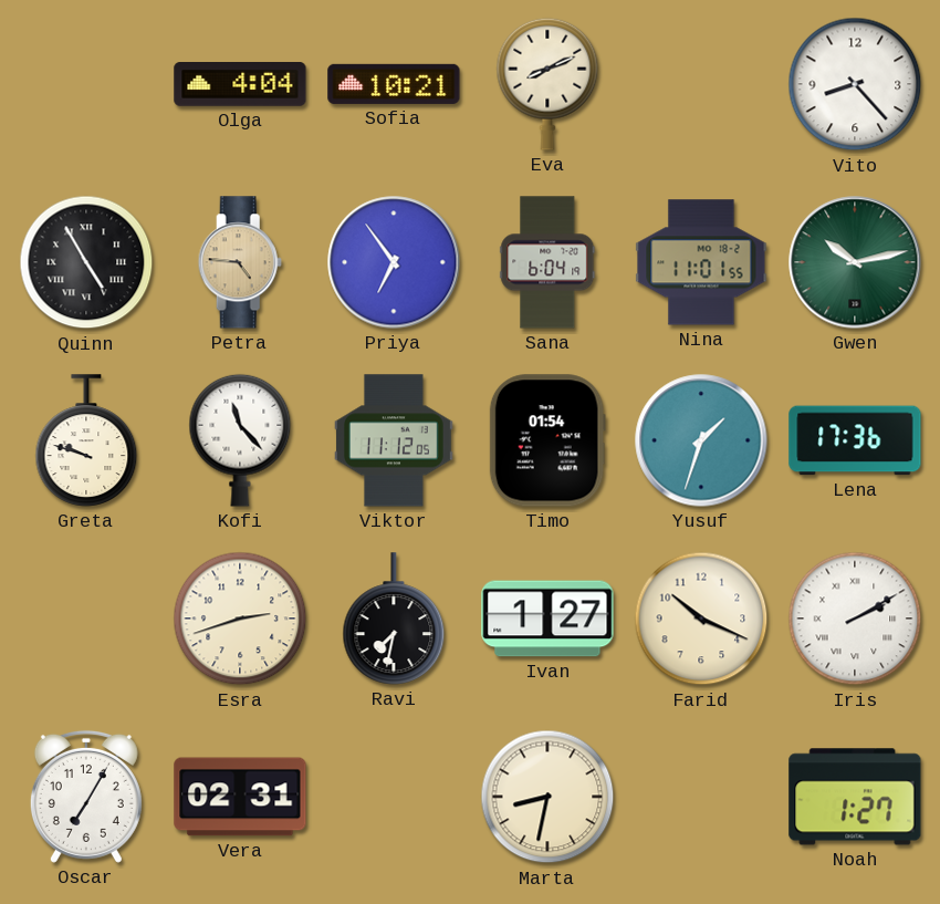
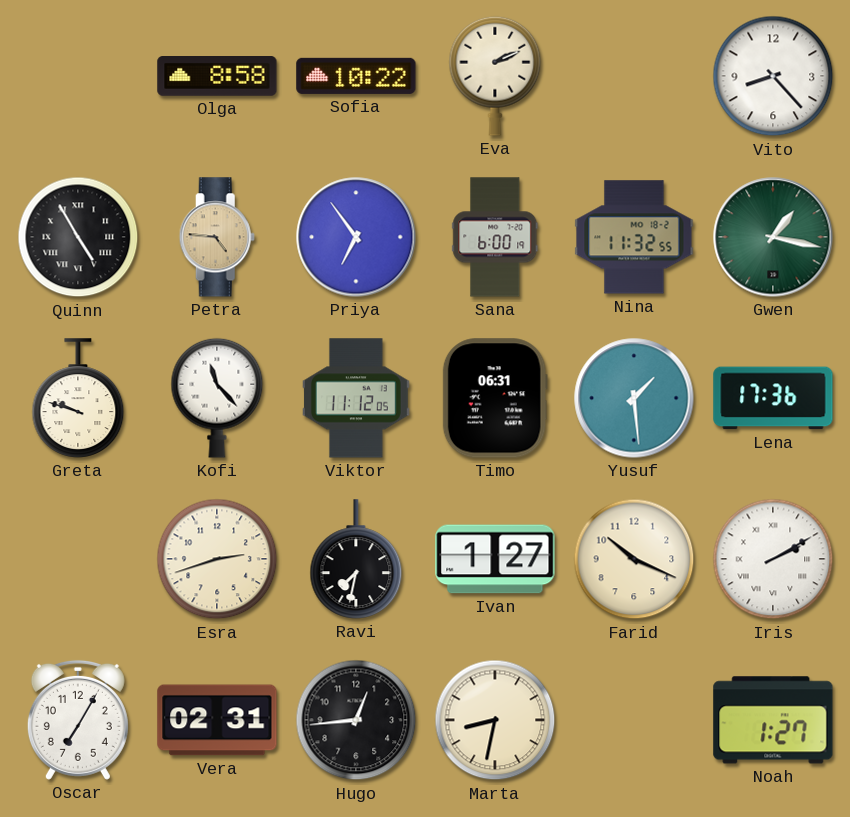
Olga: 4:04 -> 8:58 (217, 77)
Sofia: 10:21 -> 10:22 (356, 76)
Eva: 8:11 -> 2:11 (495, 76)
Sana: 6:04 -> 6:00 (495, 237)
Nina: 11:01 -> 11:32 (634, 237)
Gwen: 10:13 -> 1:17 (773, 237)
Timo: 01:54 -> 06:31 (495, 398)
Yusuf: 1:33 -> 1:29 (634, 398)
Hugo: none -> 12:44 (356, 720)
